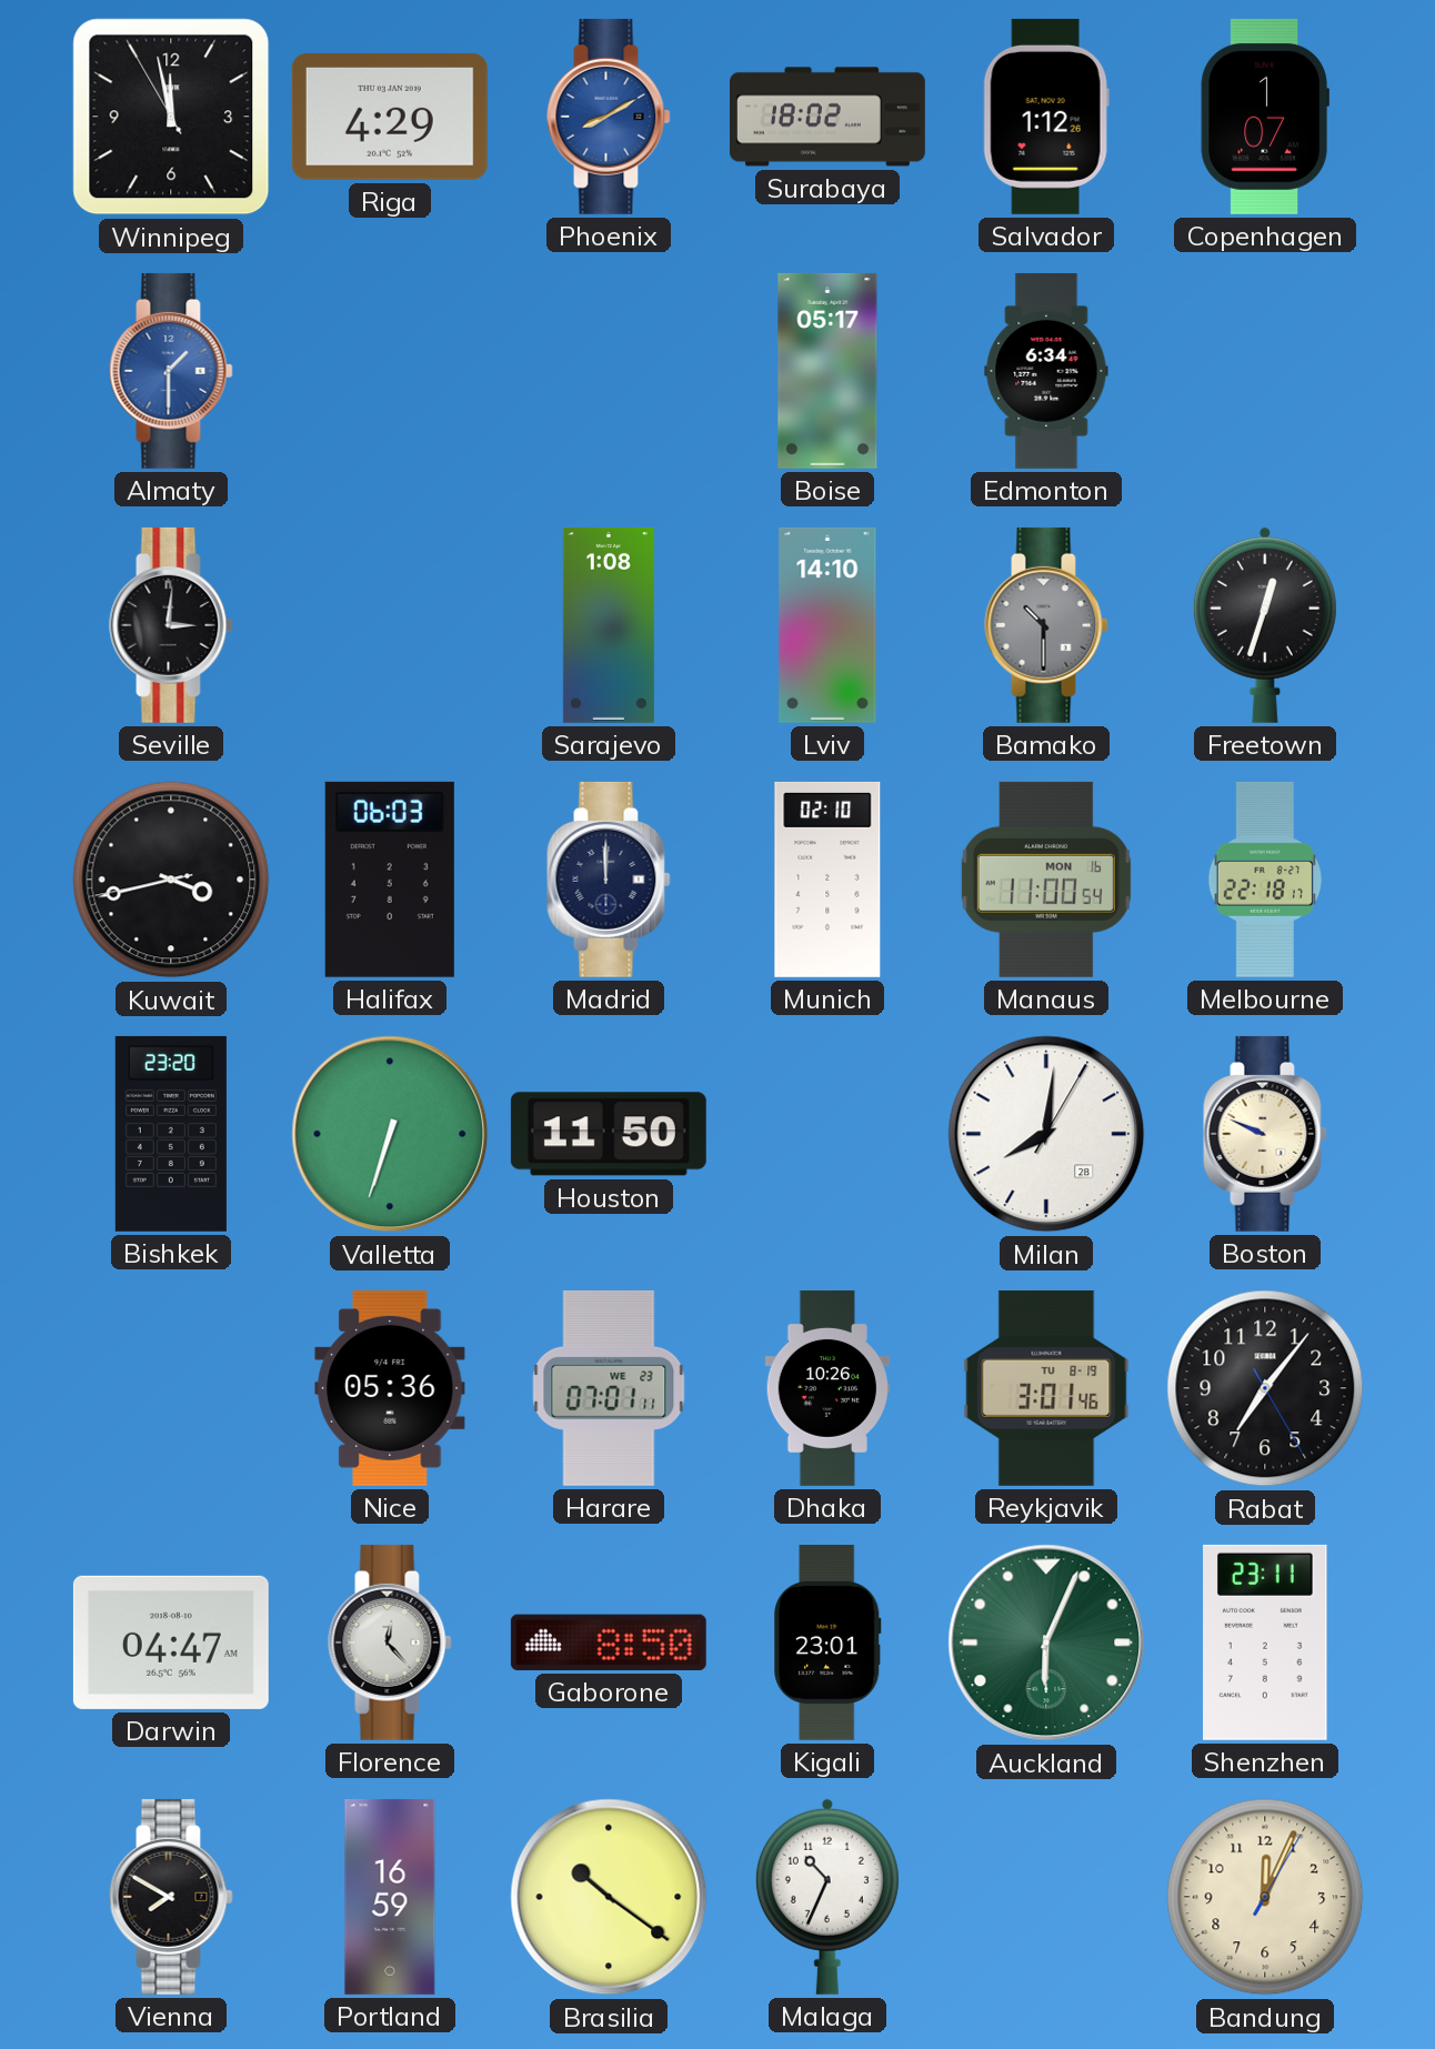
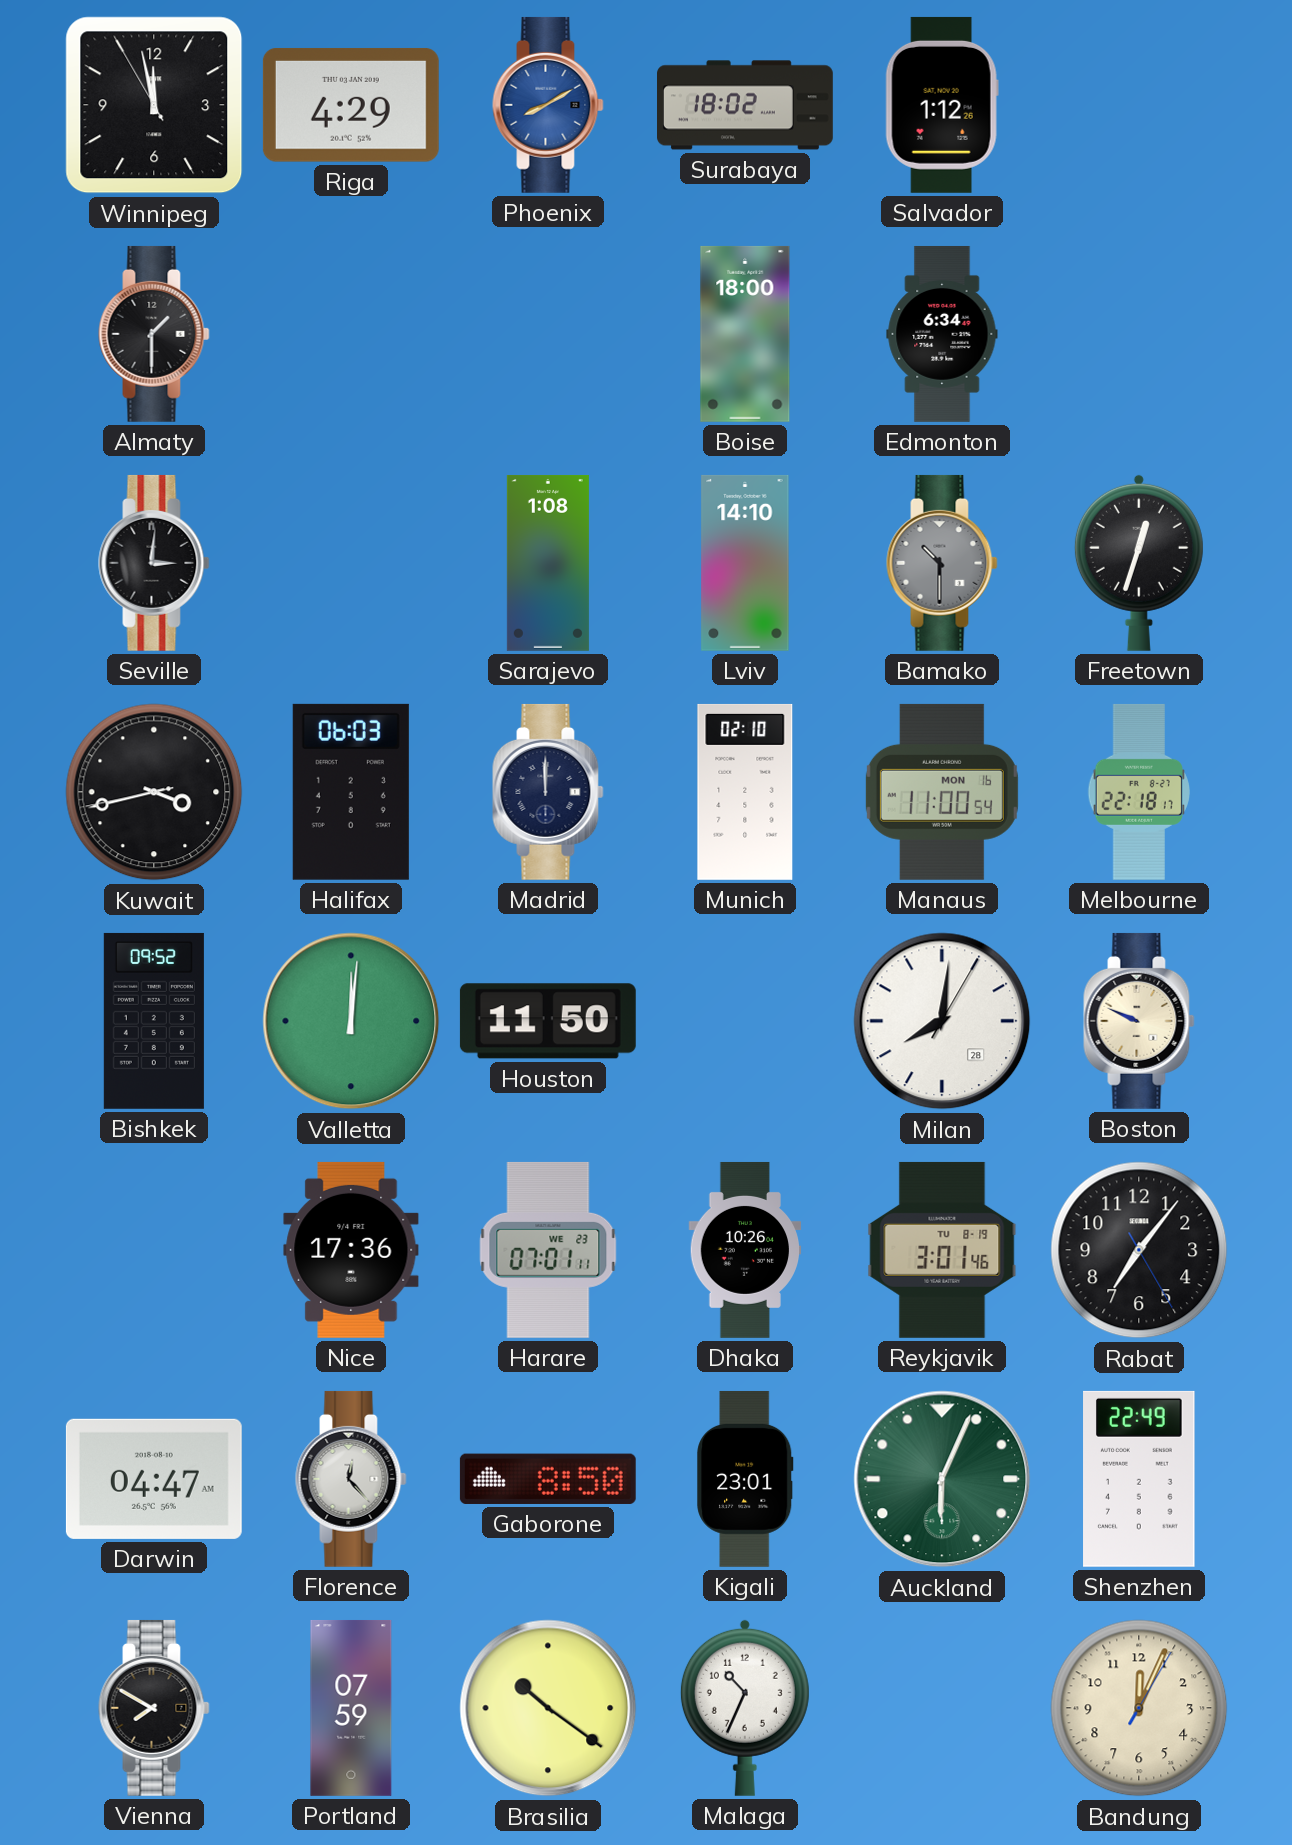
Copenhagen: 1:07 -> none (1265, 117)
Almaty dial: blue -> black (154, 334)
Boise: 05:17 -> 18:00 (745, 334)
Bishkek: 23:20 -> 09:52 (154, 1021)
Valletta: 6:33 -> 12:01 (351, 1021)
Nice: 05:36 -> 17:36 (351, 1250)
Shenzhen: 23:11 -> 22:49 (1139, 1479)
Portland: 16:59 -> 07:59 (351, 1708)
